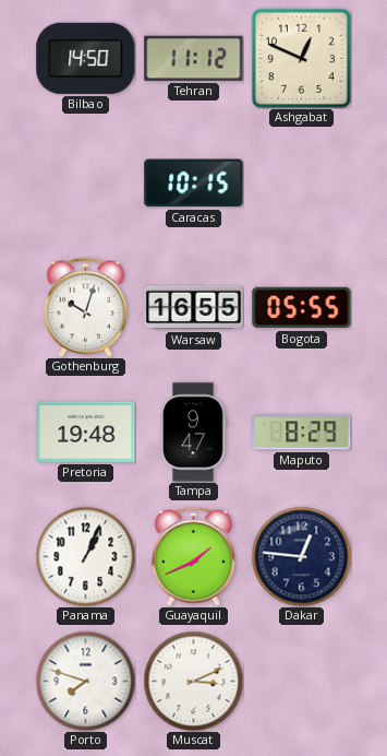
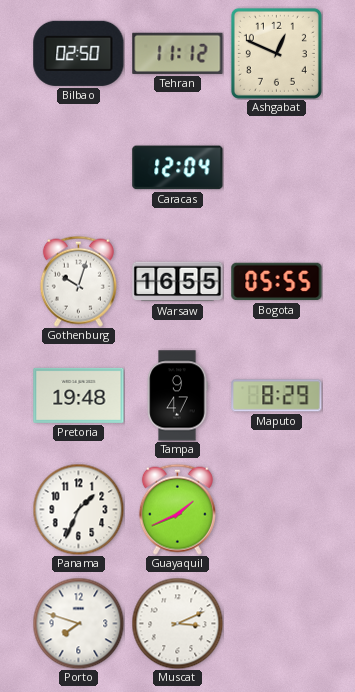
Bilbao: 14:50 -> 02:50 (79, 53)
Caracas: 10:15 -> 12:04 (178, 168)
Panama: 1:04 -> 1:34 (78, 509)
Dakar: 12:46 -> none (301, 556)
